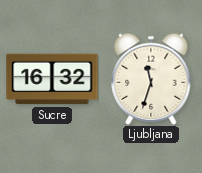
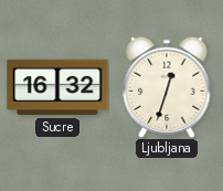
Ljubljana: 11:33 -> 12:33 (167, 87)
